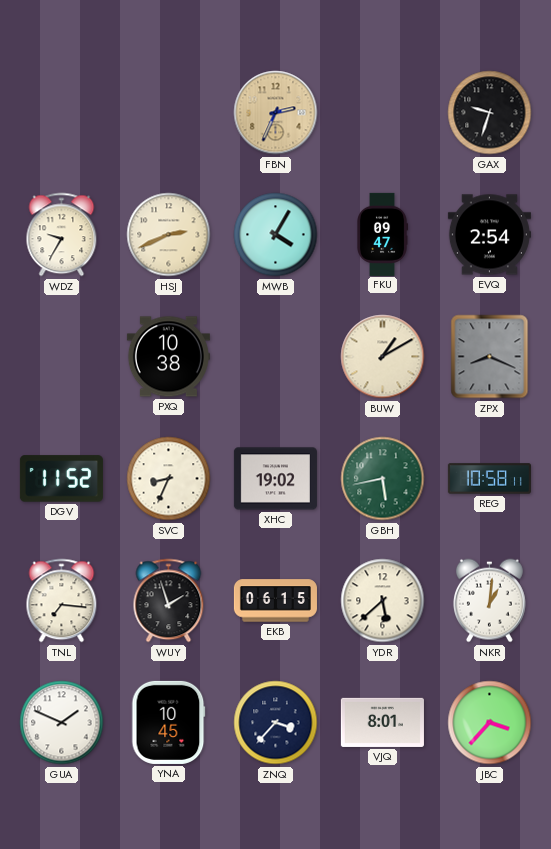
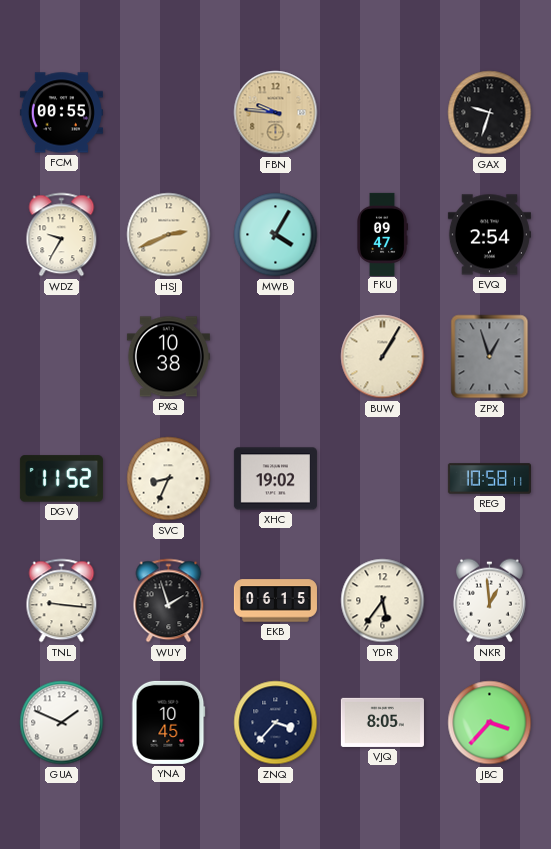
FCM: none -> 00:55 (61, 113)
FBN: 2:34 -> 9:46 (276, 113)
BUW: 1:10 -> 1:05 (383, 357)
ZPX: 8:19 -> 12:57 (490, 357)
GBH: 5:43 -> none (383, 479)
TNL: 7:16 -> 9:16 (62, 601)
YDR: 5:38 -> 5:36 (383, 601)
NKR: 1:01 -> 12:59 (489, 601)
VJQ: 8:01 -> 8:05 (382, 722)
